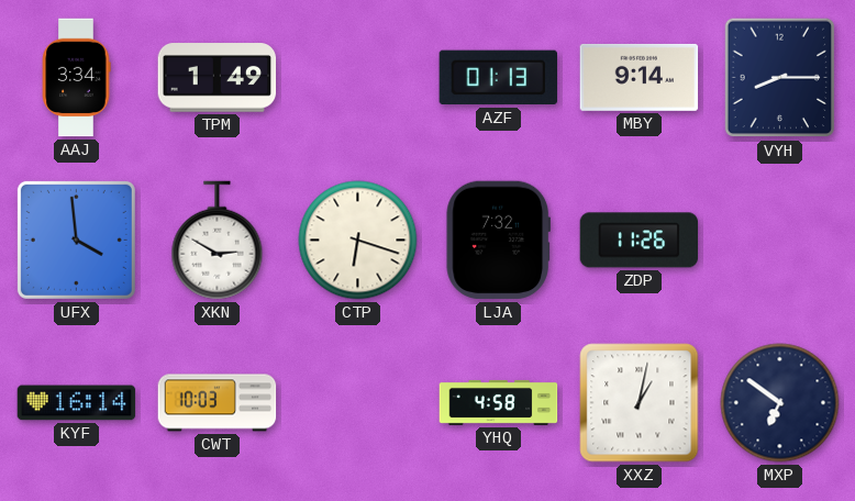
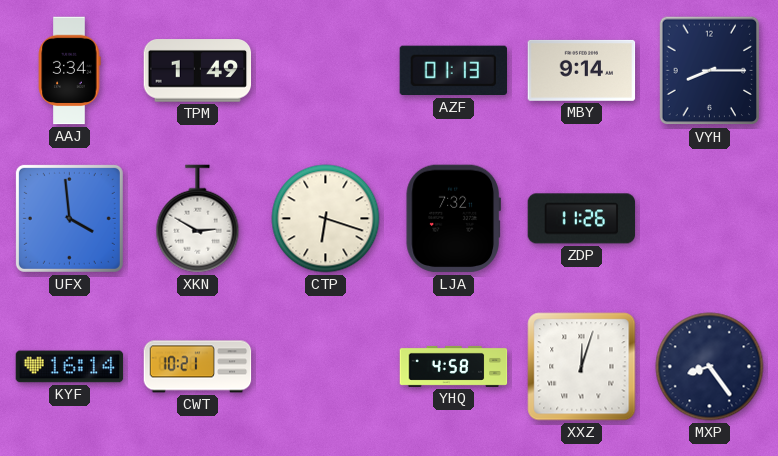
CWT: 10:03 -> 10:21 (198, 367)
XXZ: 1:02 -> 12:03 (582, 367)
MXP: 6:51 -> 8:24 (710, 367)
